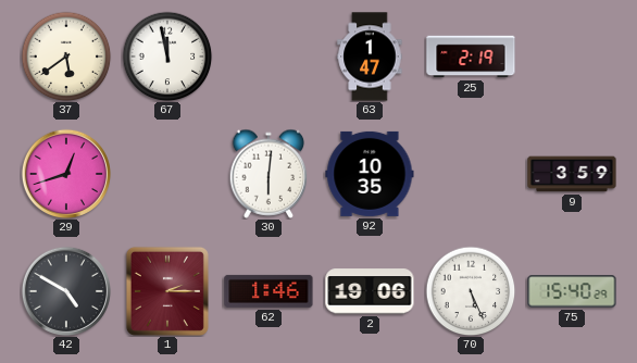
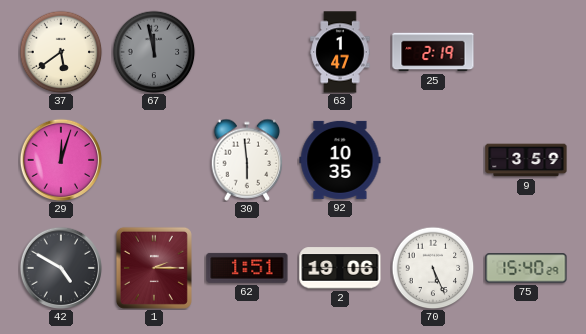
67 dial: white -> grey (154, 52)
29: 12:42 -> 12:03 (60, 159)
30: 6:01 -> 5:59 (247, 160)
62: 1:46 -> 1:51 (247, 268)
